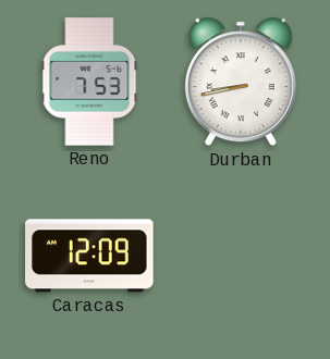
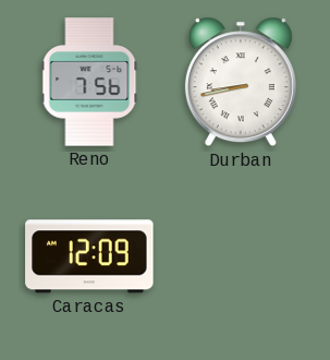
Reno: 7:53 -> 7:56 (89, 82)
